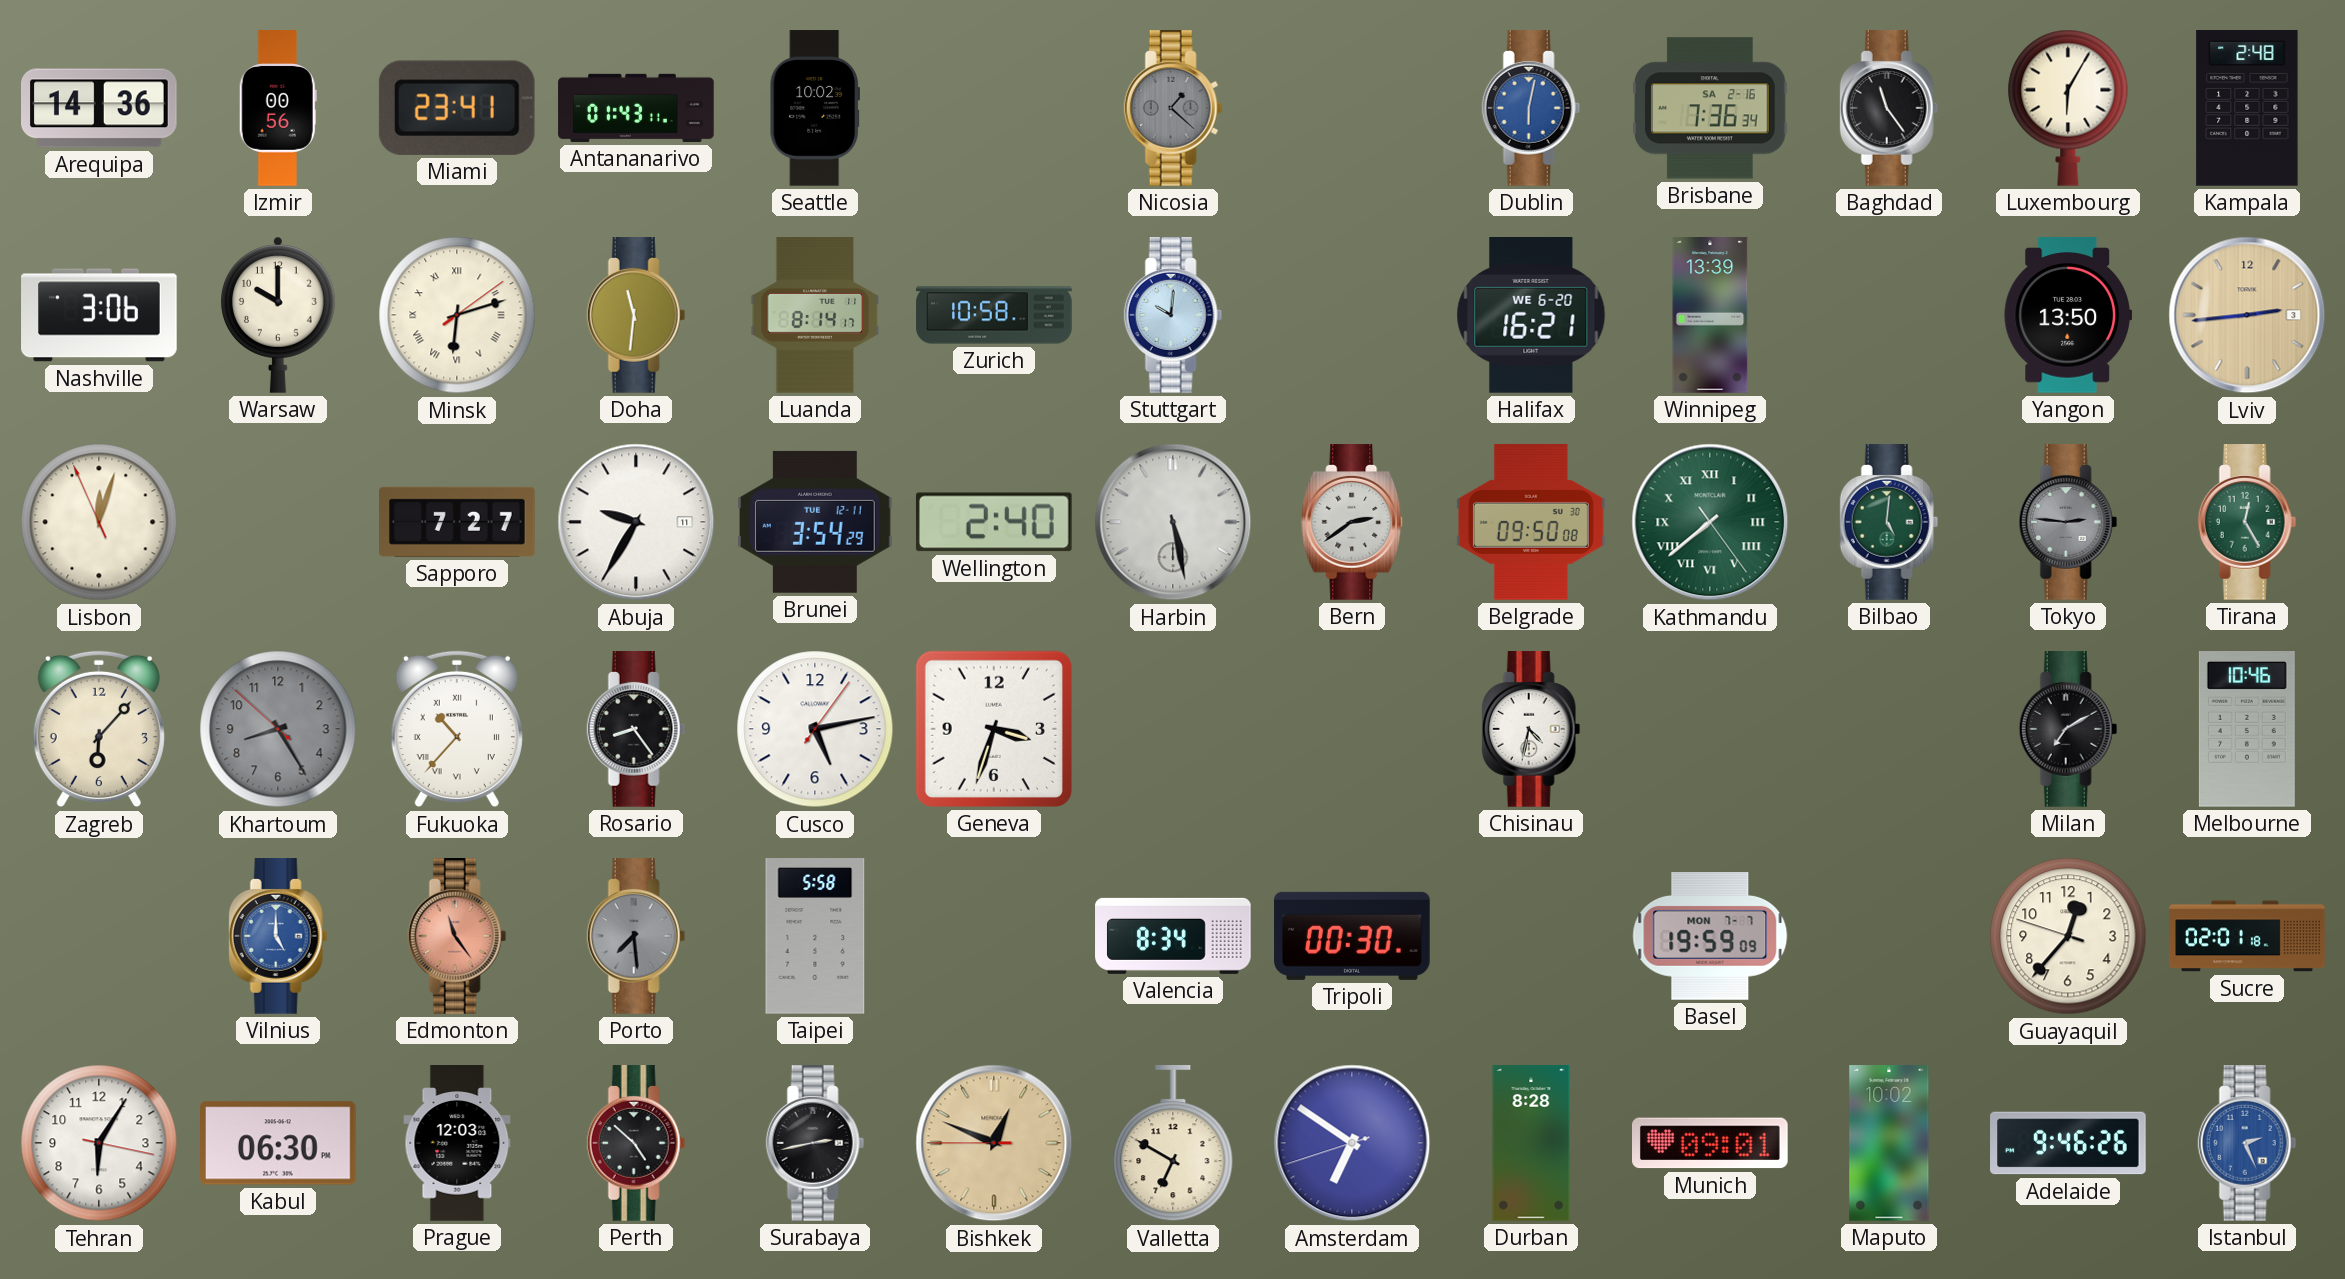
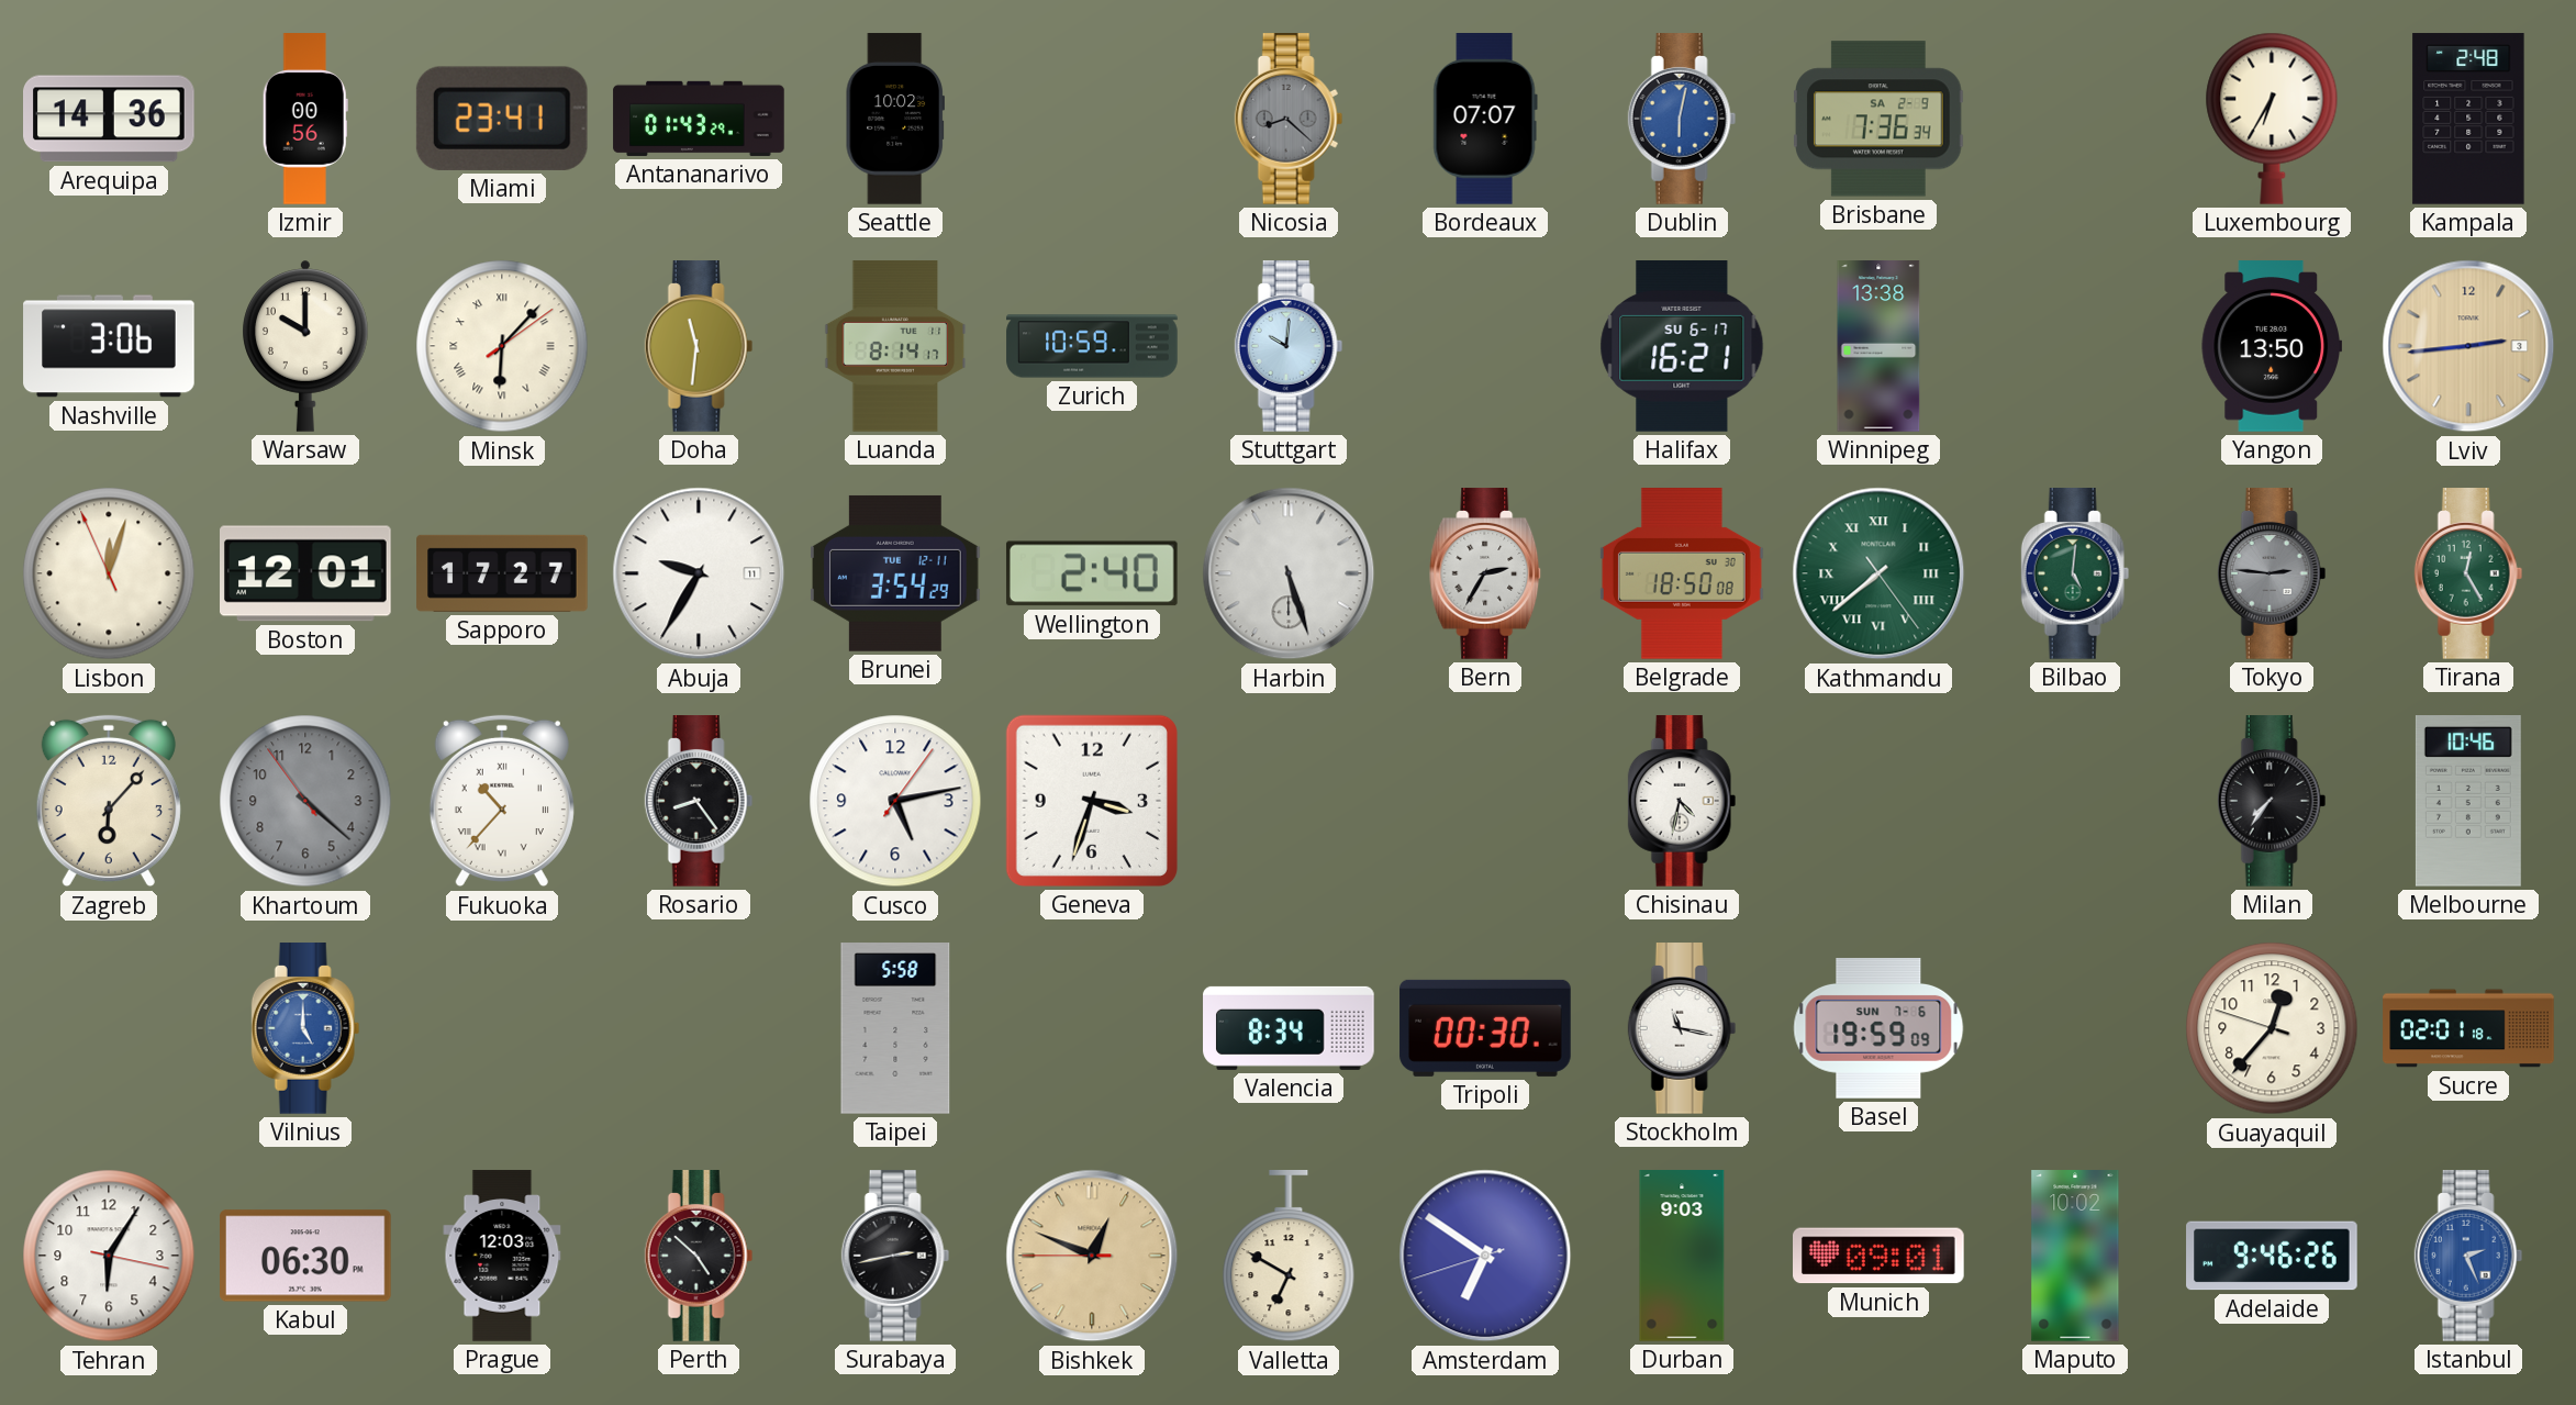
Antananarivo: 01:43:11 -> 01:43:29 (699, 119)
Nicosia: 1:22 -> 8:22 (1289, 119)
Bordeaux: none -> 07:07 (1485, 120)
Brisbane date: SA 2-16 -> SA 2-9 (1880, 119)
Baghdad: 11:24 -> none (1889, 108)
Luxembourg: 6:05 -> 6:35 (2272, 119)
Minsk: 6:12 -> 6:07 (502, 346)
Zurich: 10:58 -> 10:59 (1092, 346)
Halifax date: WE 6-20 -> SU 6-17 (1682, 347)
Winnipeg: 13:39 -> 13:38 (1878, 346)
Boston: none -> 12:01 (306, 573)
Sapporo: 7:27 -> 17:27 (502, 573)
Harbin: 5:28 -> 5:27 (1289, 573)
Bern: 2:39 -> 2:35 (1486, 573)
Belgrade: 09:50 -> 18:50 (1682, 575)
Khartoum: 8:24 -> 4:21 (305, 801)
Milan: 7:10 -> 7:36 (2272, 801)
Edmonton: 11:24 -> none (457, 936)
Porto: 7:29 -> none (636, 936)
Stockholm: none -> 11:17 (1682, 1028)
Basel date: MON 7-7 -> SUN 7-6 (1878, 1029)
Durban: 8:28 -> 9:03 (1682, 1256)
